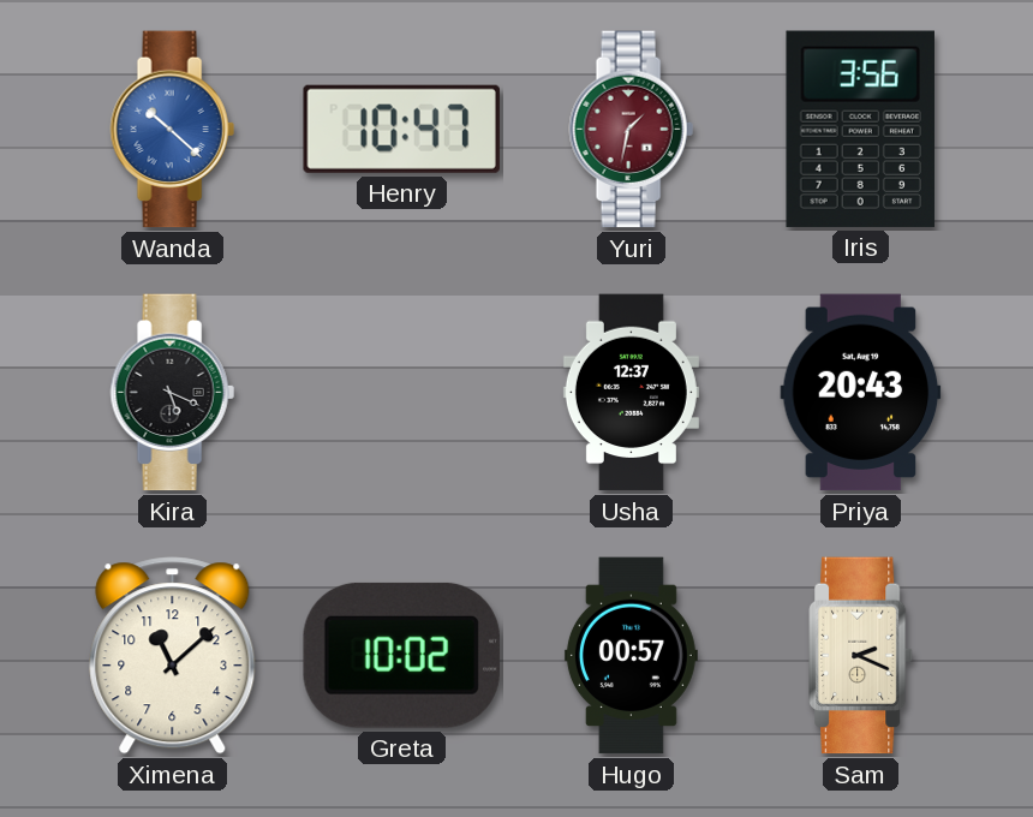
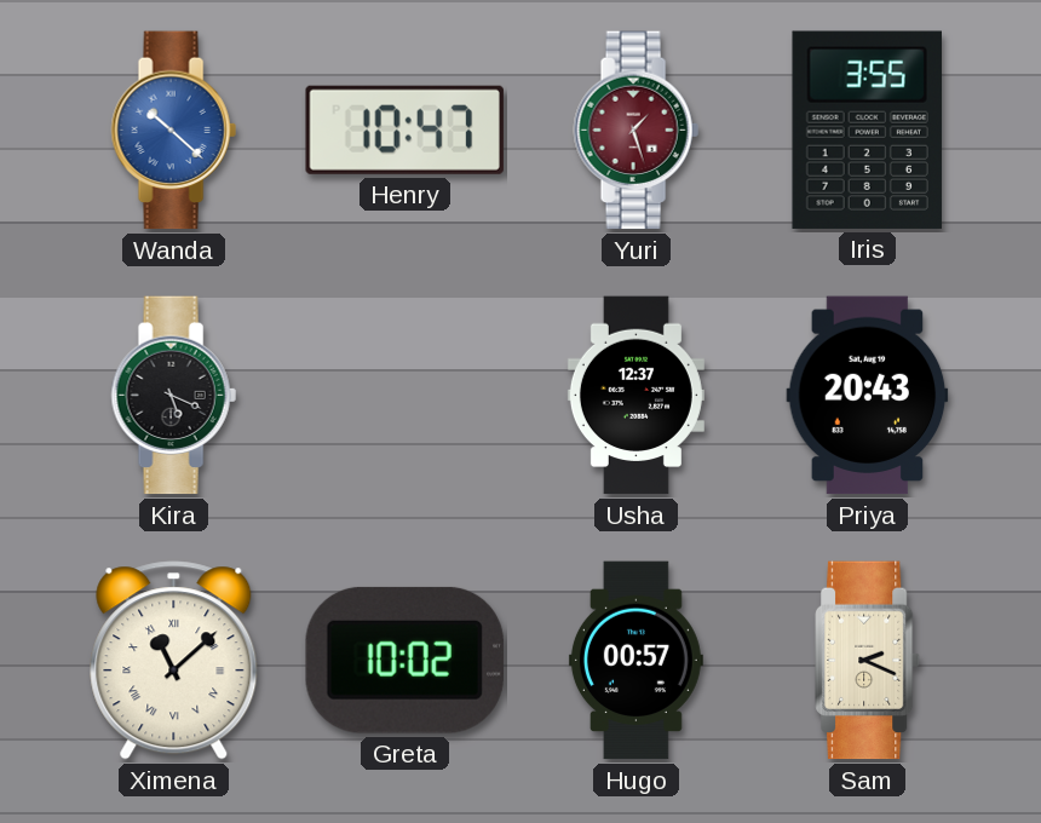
Yuri: 1:32 -> 1:27 (635, 131)
Iris: 3:56 -> 3:55 (867, 130)
Ximena numerals: Arabic -> Roman (174, 661)
